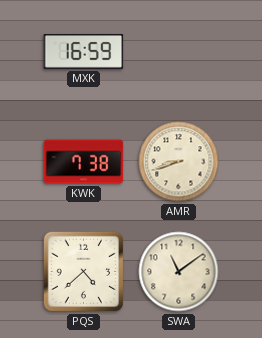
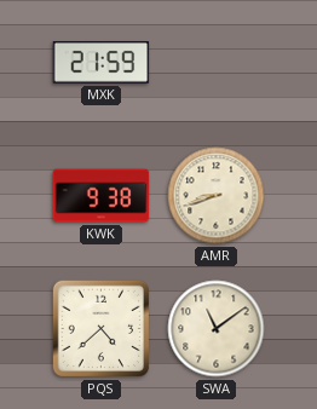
MXK: 16:59 -> 21:59 (102, 63)
KWK: 7:38 -> 9:38 (102, 196)
